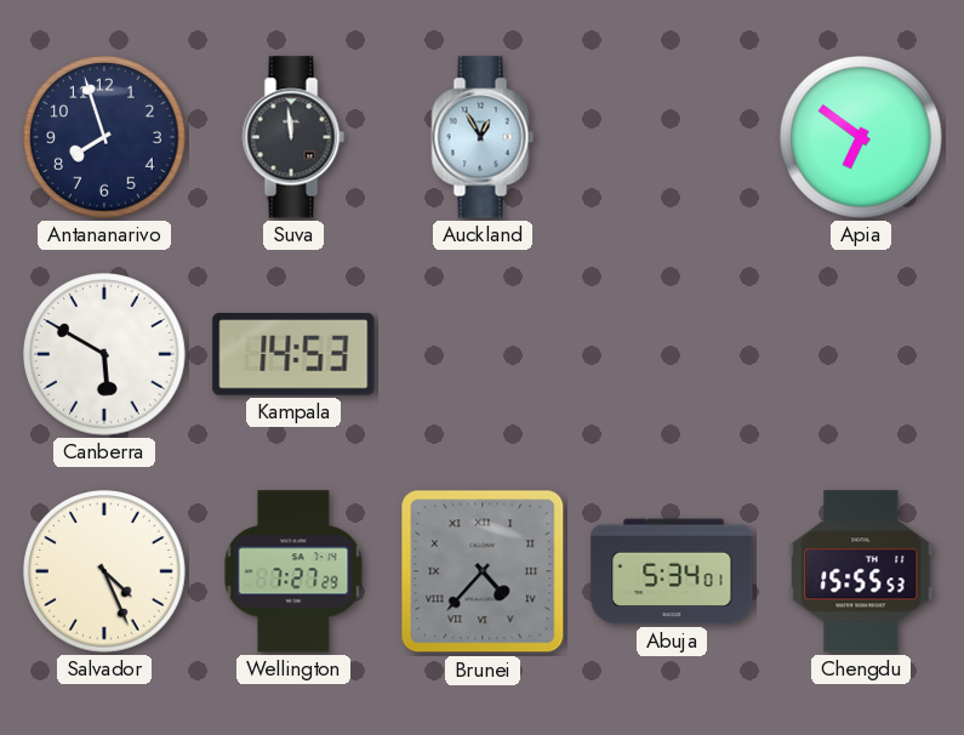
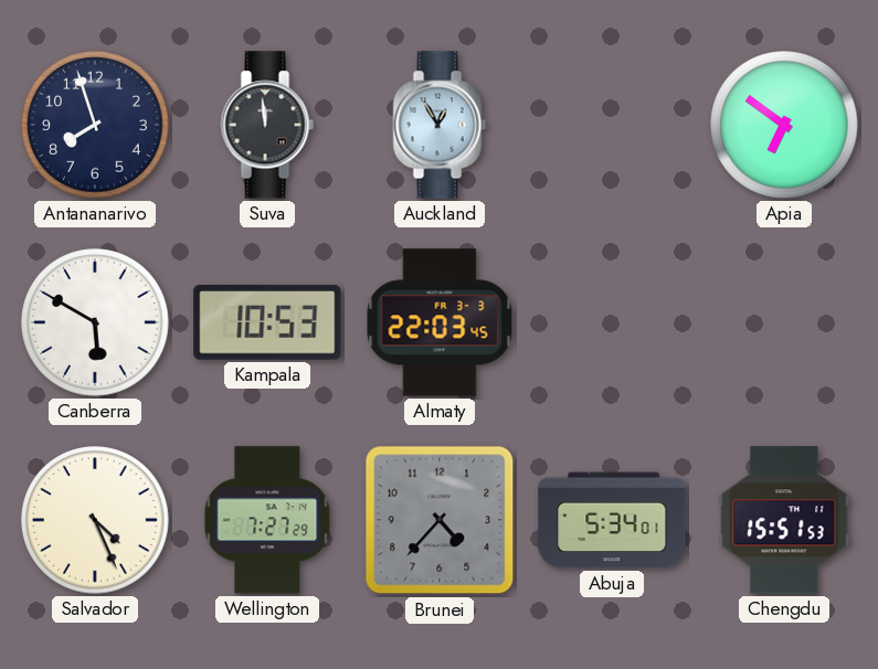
Kampala: 14:53 -> 10:53 (267, 322)
Almaty: none -> 22:03 (440, 322)
Brunei numerals: Roman -> Arabic (440, 520)
Chengdu: 15:55 -> 15:51 (784, 520)
